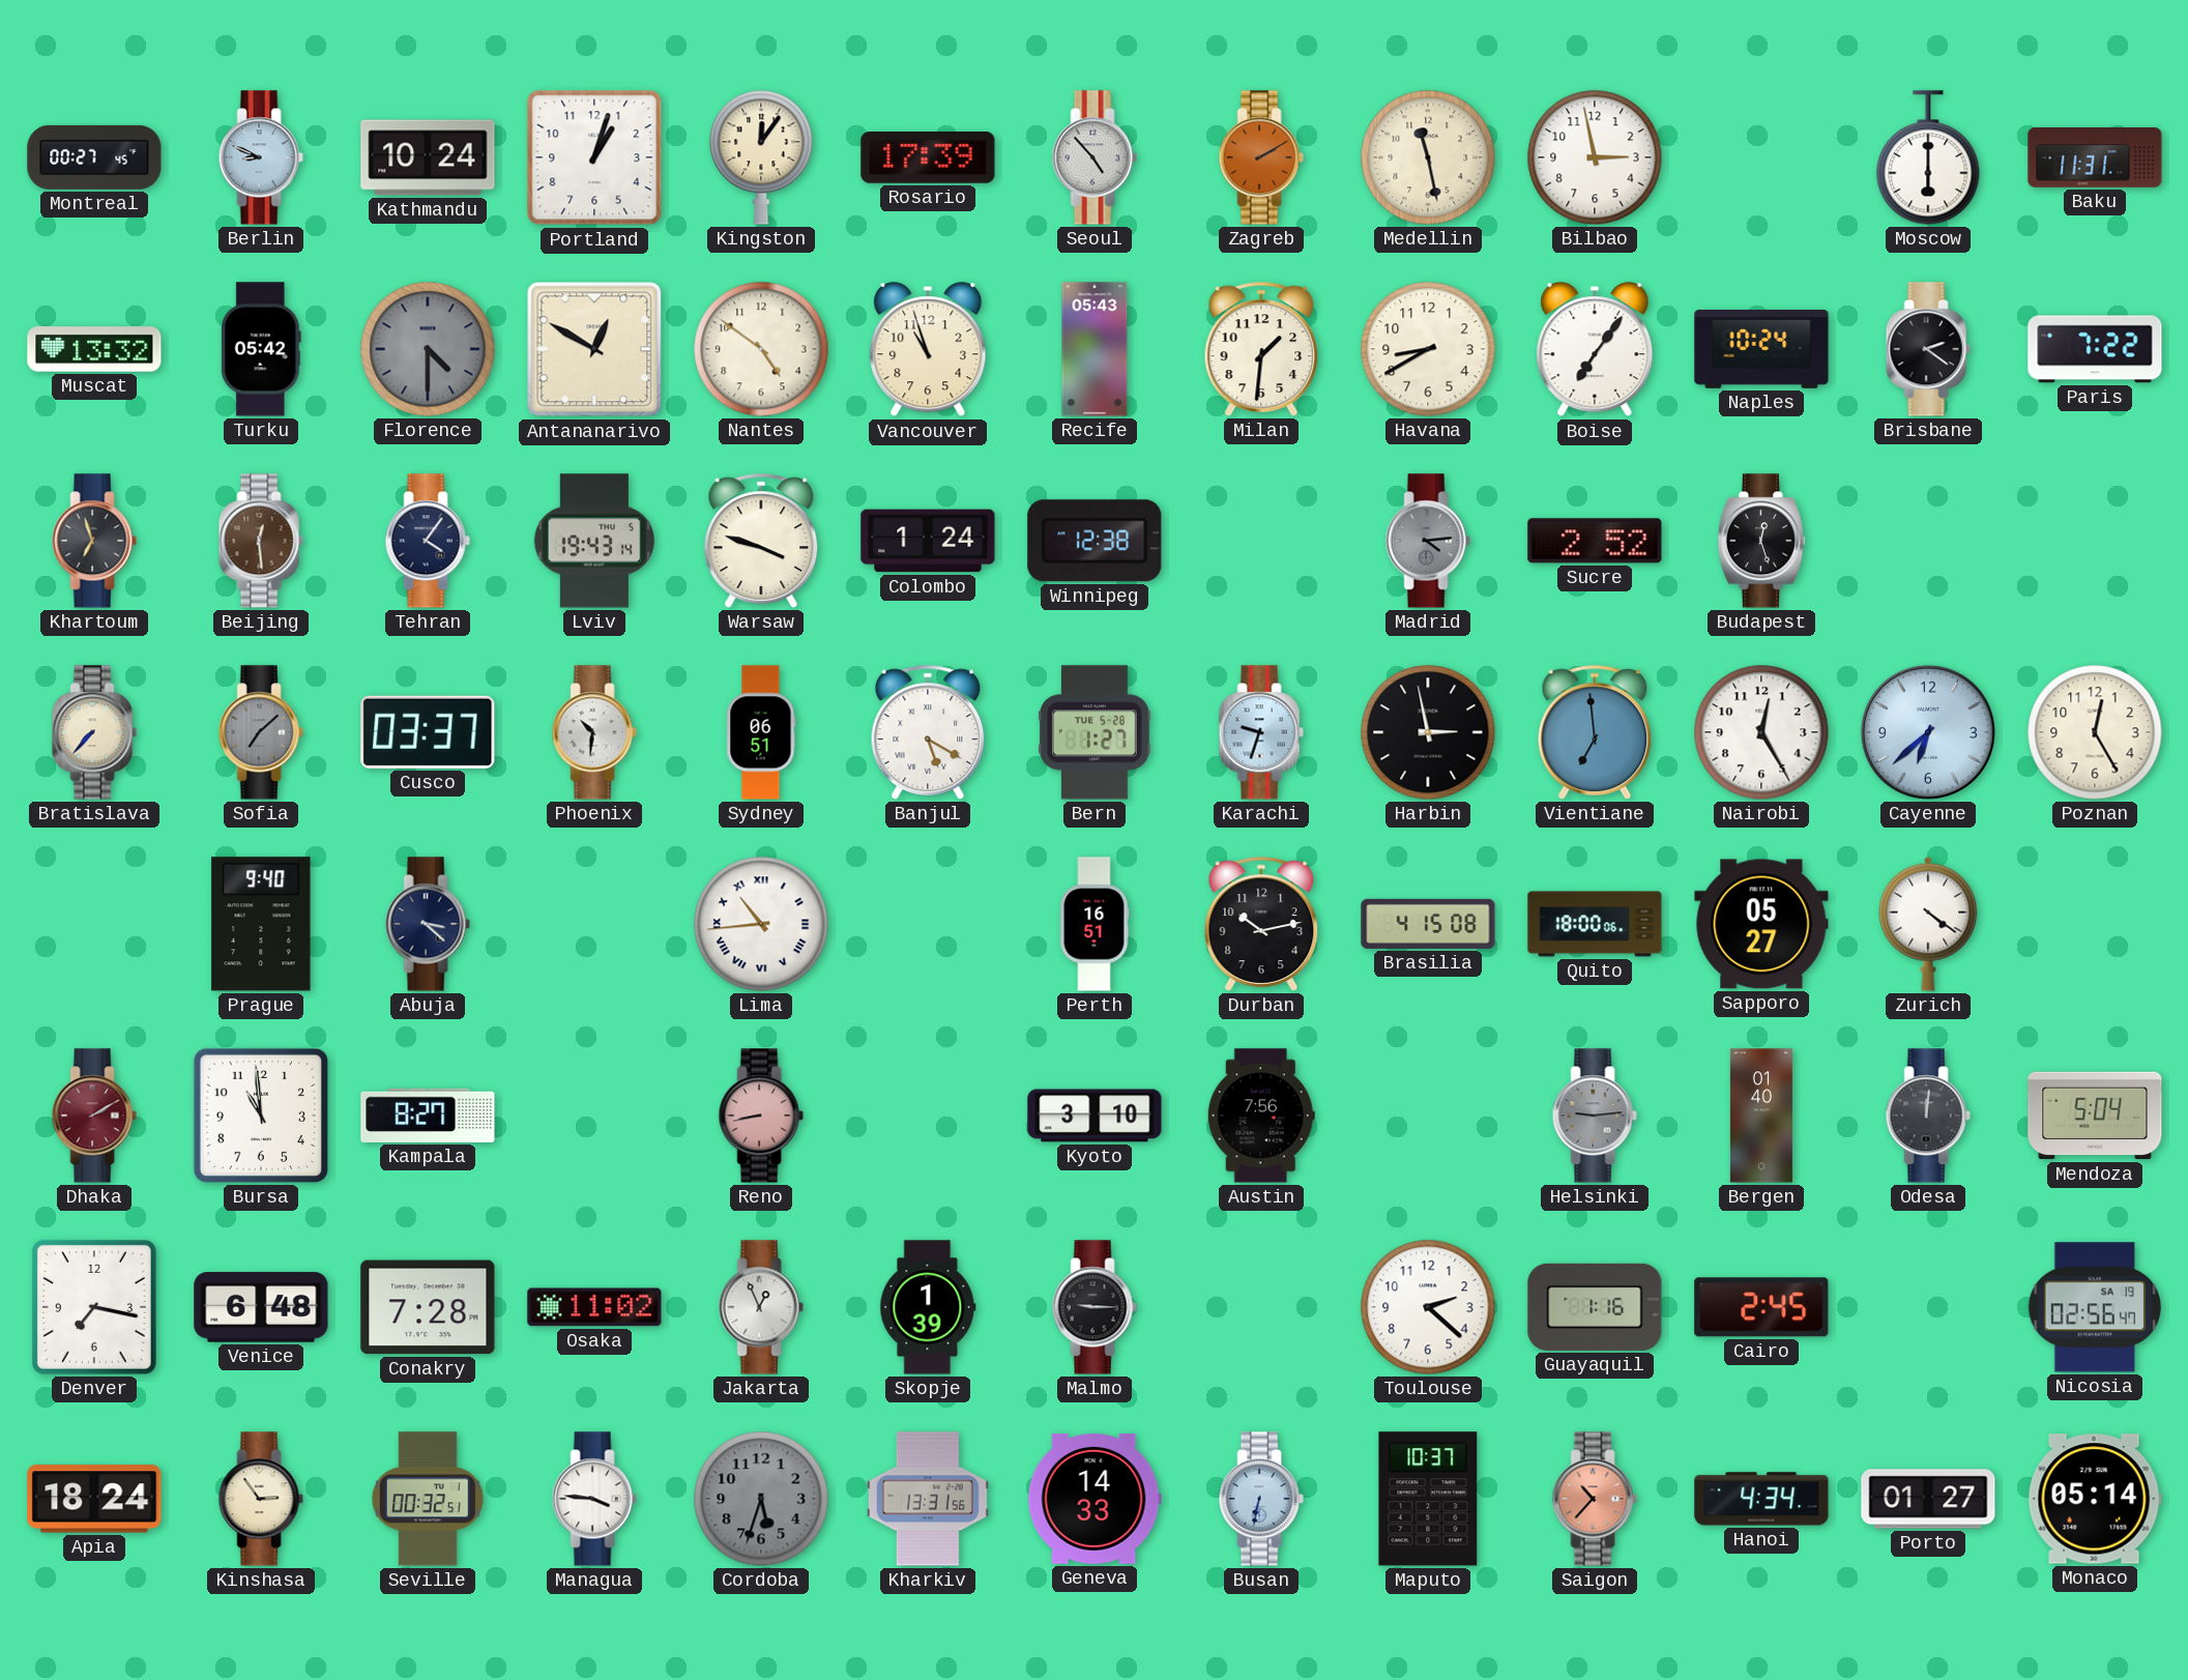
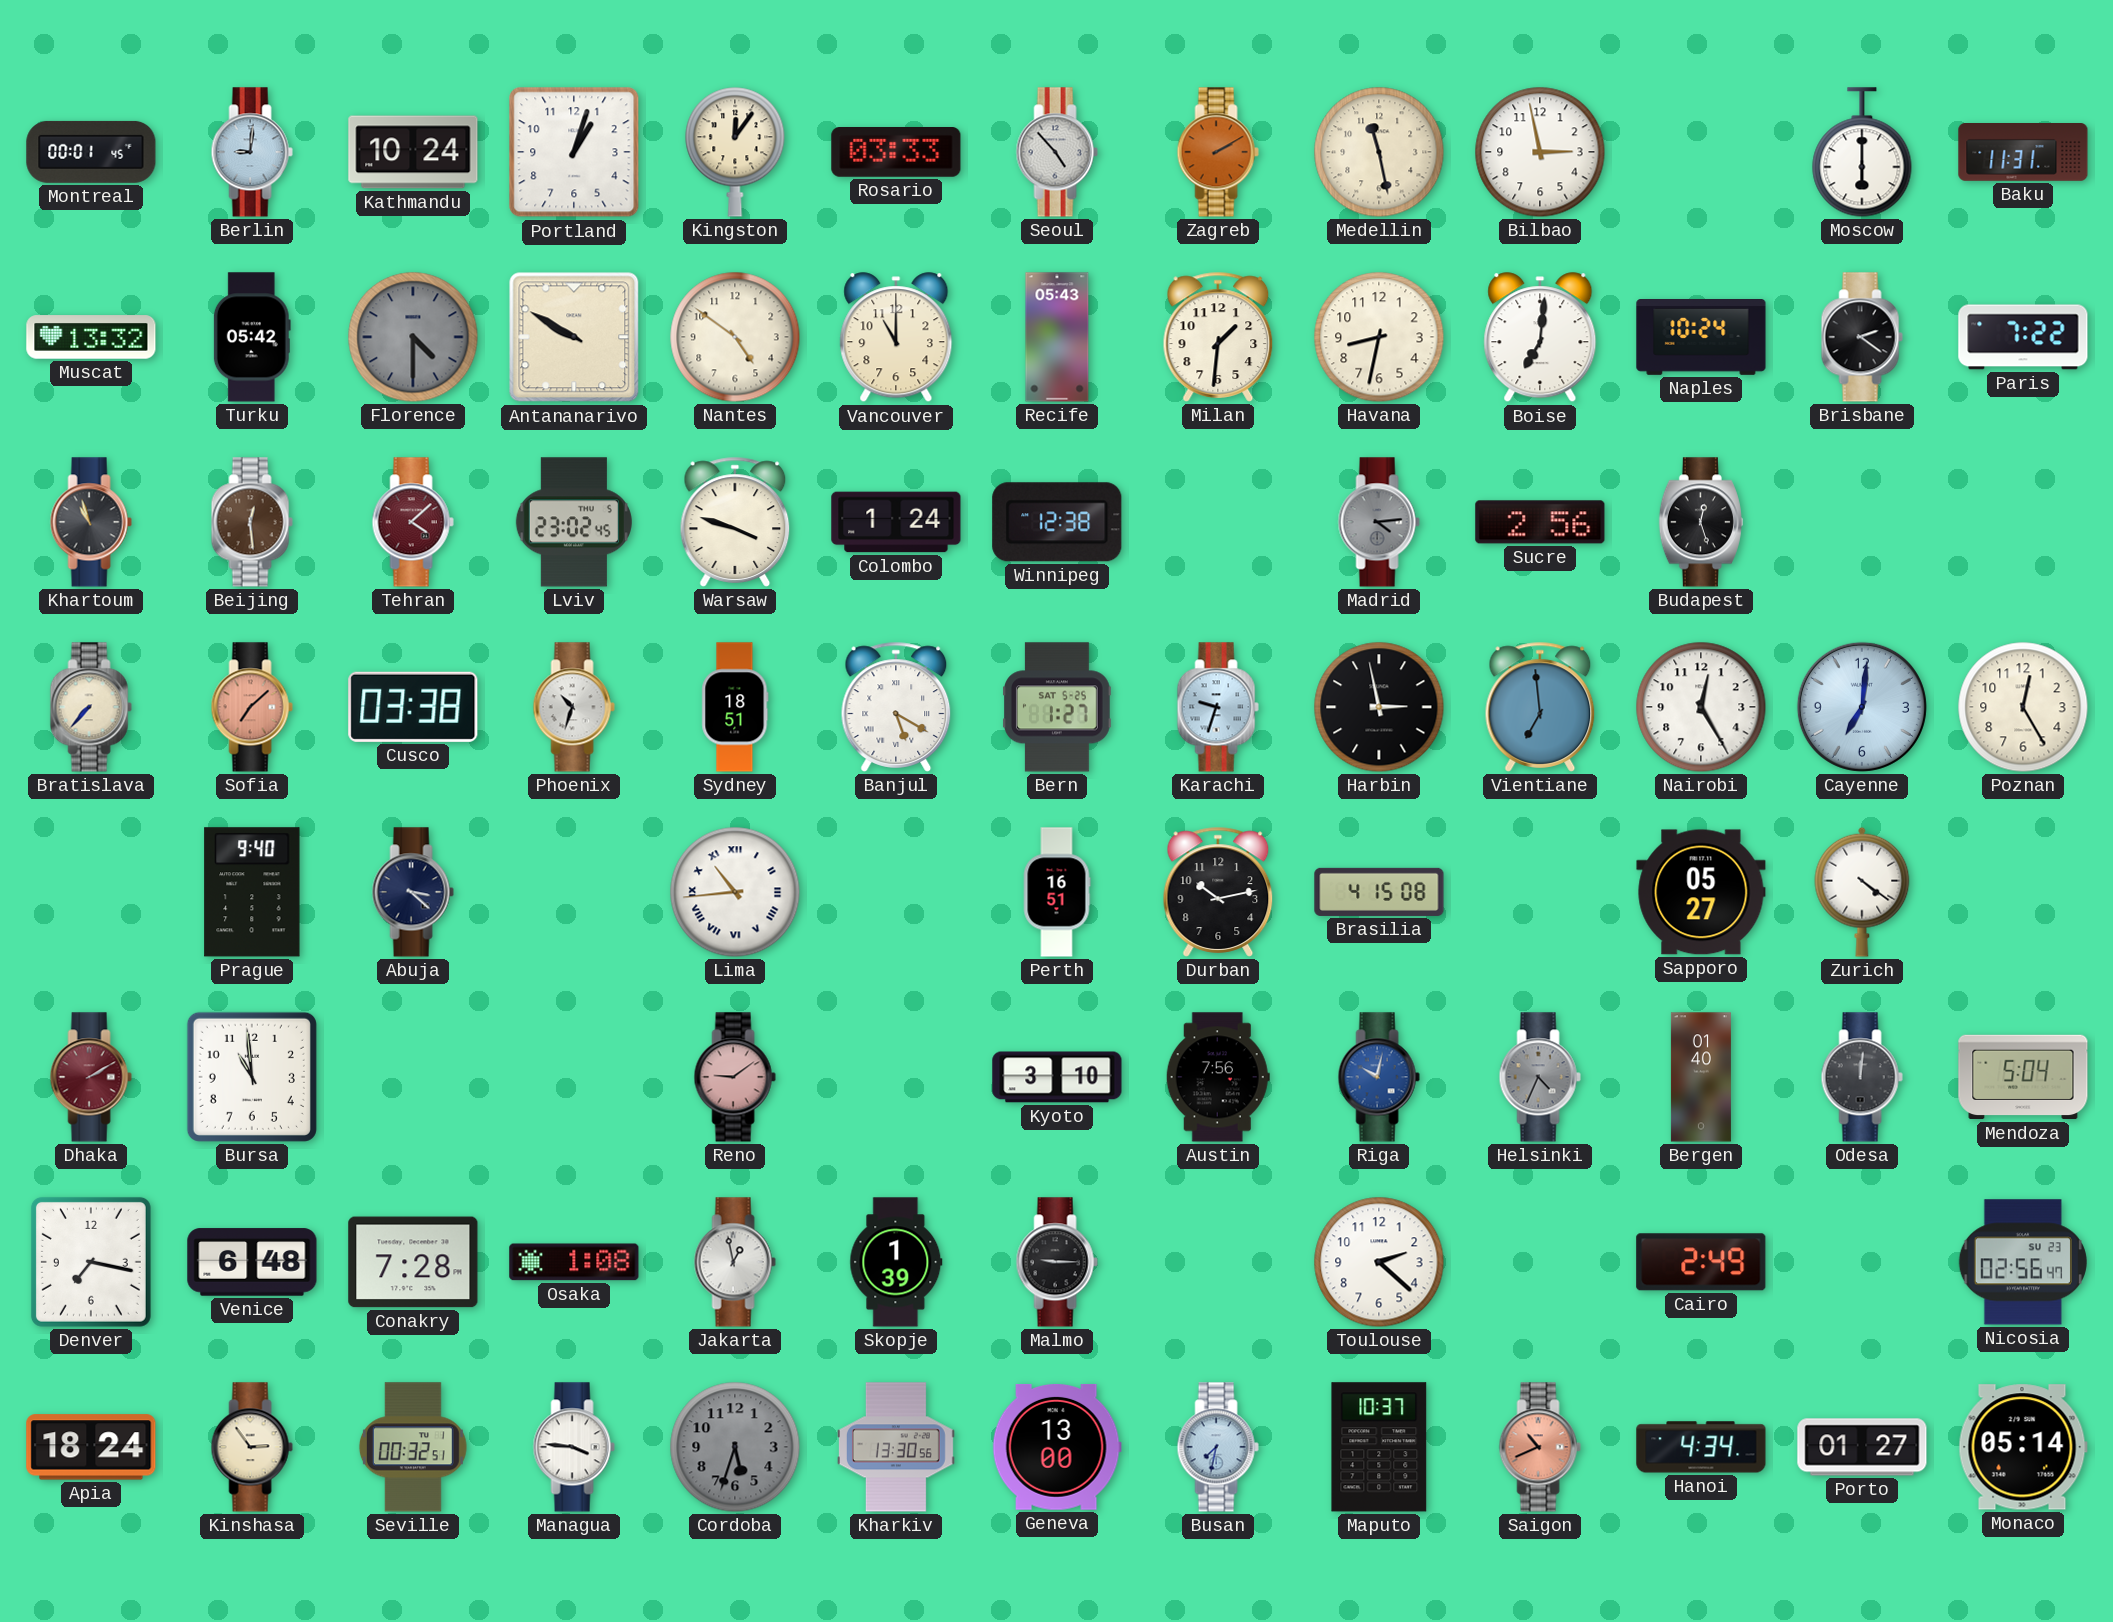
Montreal: 00:27 -> 00:01 (91, 152)
Berlin: 8:49 -> 9:01 (252, 152)
Rosario: 17:39 -> 03:33 (896, 153)
Antananarivo: 12:50 -> 9:50 (574, 337)
Vancouver: 10:57 -> 11:00 (896, 338)
Havana: 8:40 -> 8:32 (1379, 337)
Boise: 7:06 -> 7:01 (1540, 338)
Khartoum: 6:57 -> 10:57 (91, 522)
Tehran: 4:06 -> 4:08 (413, 522)
Tehran dial: navy -> burgundy (413, 522)
Lviv: 19:43 -> 23:02 (574, 522)
Sucre: 2:52 -> 2:56 (1540, 522)
Sofia dial: grey -> salmon (252, 707)
Cusco: 03:37 -> 03:38 (413, 707)
Phoenix: 10:31 -> 10:33 (574, 707)
Sydney: 06:51 -> 18:51 (735, 707)
Bern date: TUE 5-28 -> SAT 5-25 (1058, 707)
Cayenne: 6:38 -> 7:01 (1862, 707)
Quito: 18:00 -> none (1595, 924)
Kampala: 8:27 -> none (428, 1116)
Reno: 8:43 -> 9:09 (735, 1077)
Riga: none -> 10:02 (1379, 1077)
Helsinki: 9:14 -> 4:34 (1540, 1077)
Osaka: 11:02 -> 1:08 (574, 1262)
Jakarta: 12:56 -> 12:58 (735, 1262)
Guayaquil: 1:16 -> none (1595, 1307)
Cairo: 2:45 -> 2:49 (1701, 1262)
Nicosia date: SA 19 -> SU 23 (2023, 1262)
Kharkiv: 13:31 -> 13:30 (896, 1447)
Geneva: 14:33 -> 13:00 (1057, 1447)
Busan: 6:32 -> 7:32 (1218, 1447)
Saigon: 10:37 -> 10:41 (1540, 1447)
